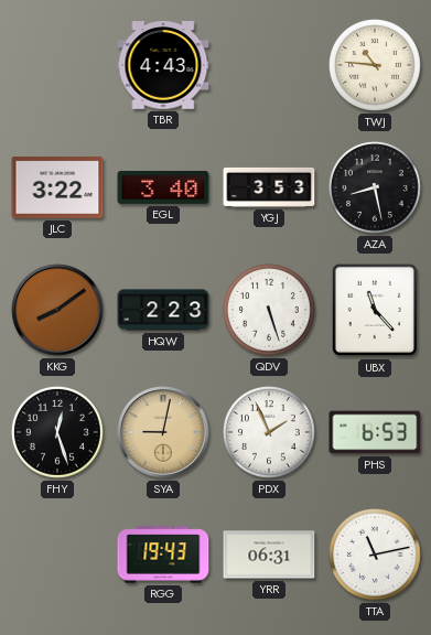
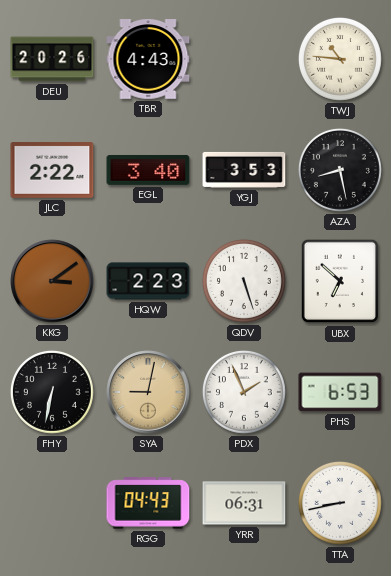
DEU: none -> 20:26 (52, 59)
JLC: 3:22 -> 2:22 (52, 170)
KKG: 8:09 -> 3:09 (52, 281)
UBX: 11:23 -> 6:52 (340, 281)
FHY: 12:27 -> 6:32 (52, 392)
RGG: 19:43 -> 04:43 (148, 503)
TTA: 11:13 -> 8:43 (340, 503)
